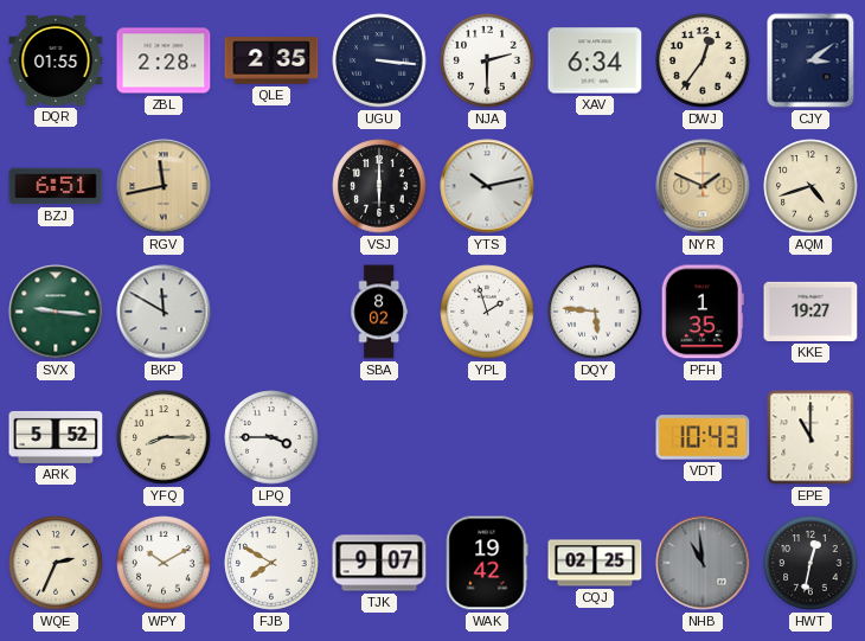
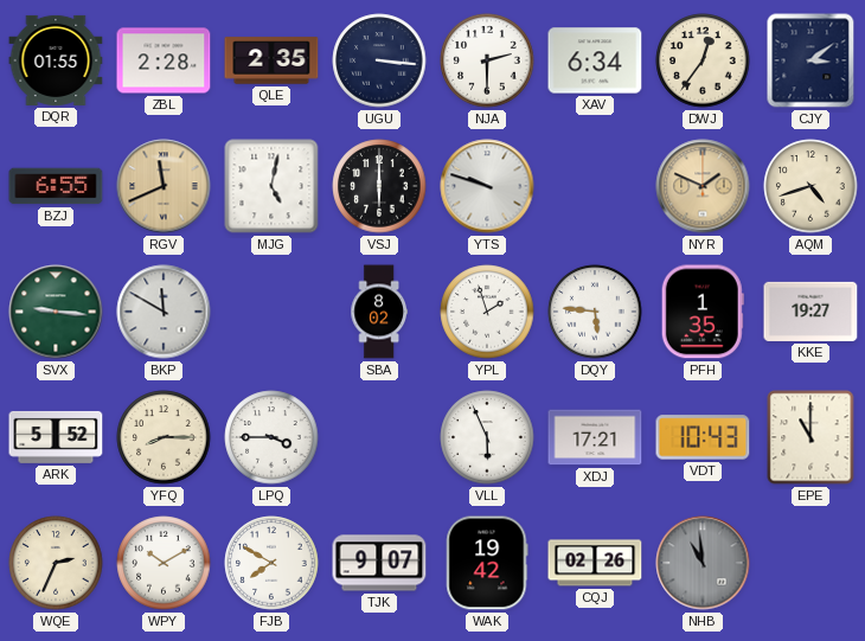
BZJ: 6:51 -> 6:55 (56, 186)
RGV: 11:43 -> 11:41 (164, 186)
MJG: none -> 5:02 (271, 186)
YTS: 10:13 -> 9:48 (487, 186)
VLL: none -> 5:56 (487, 437)
XDJ: none -> 17:21 (595, 437)
CQJ: 02:25 -> 02:26 (595, 563)
HWT: 12:32 -> none (810, 563)
